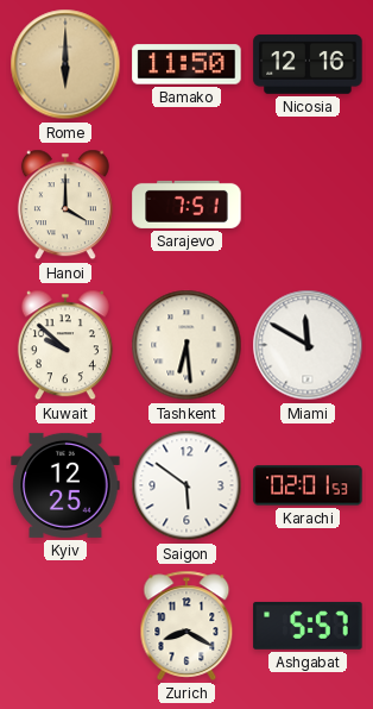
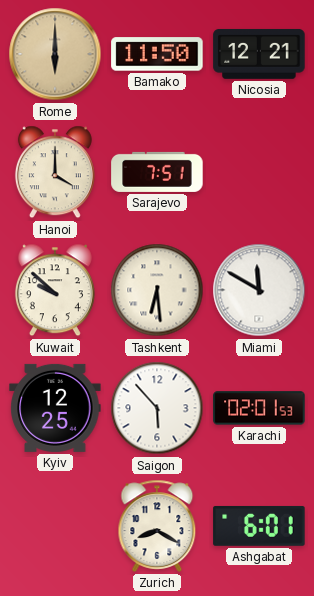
Nicosia: 12:16 -> 12:21 (259, 54)
Saigon: 5:51 -> 5:53 (157, 408)
Ashgabat: 5:57 -> 6:01 (259, 526)
